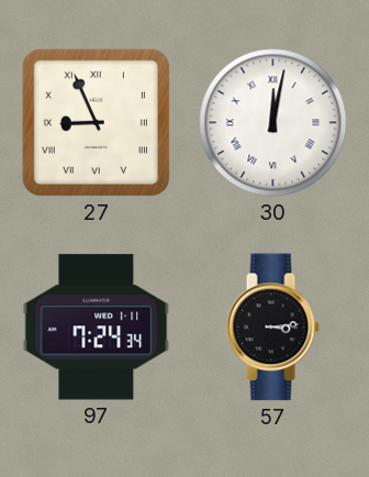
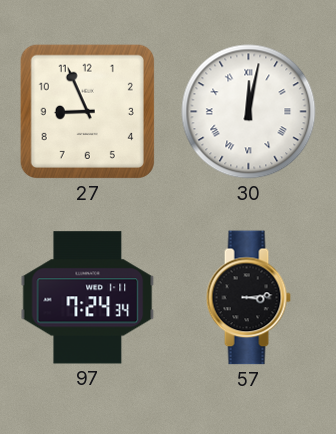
27 numerals: Roman -> Arabic (87, 111)
